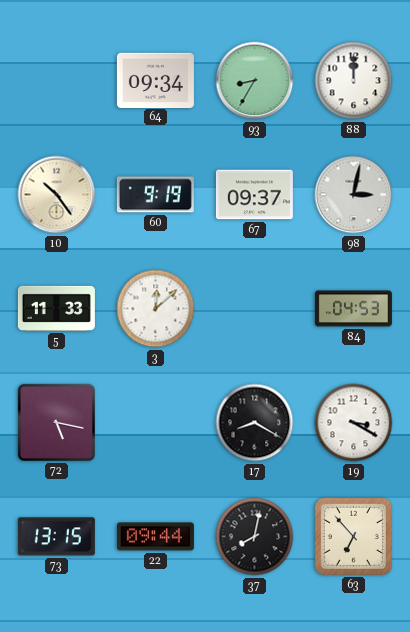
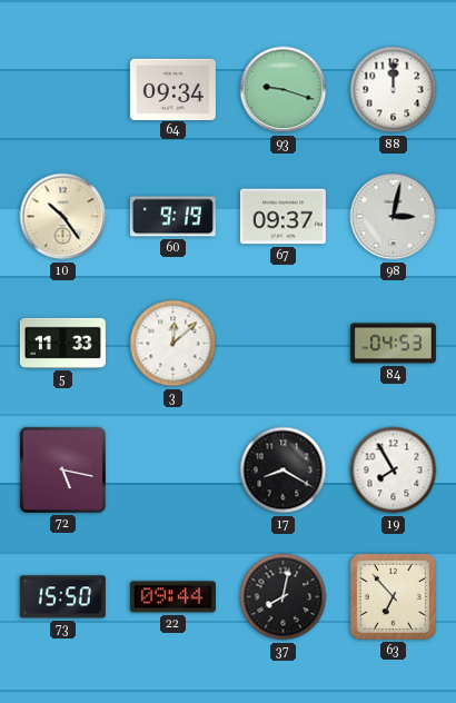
93: 8:35 -> 9:18 (284, 90)
19: 3:20 -> 7:55 (394, 471)
73: 13:15 -> 15:50 (62, 597)
